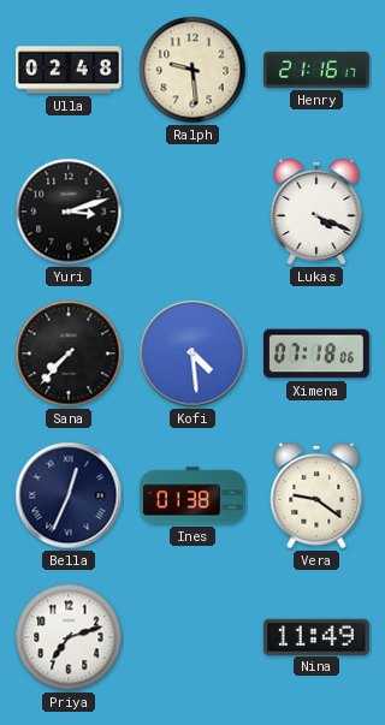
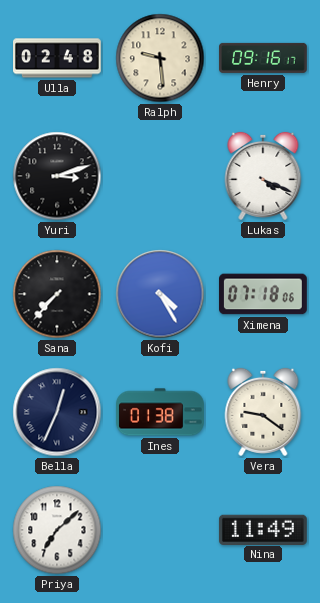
Henry: 21:16 -> 09:16 (264, 58)
Kofi: 4:29 -> 4:25 (160, 294)
Priya: 7:12 -> 7:08 (57, 530)
